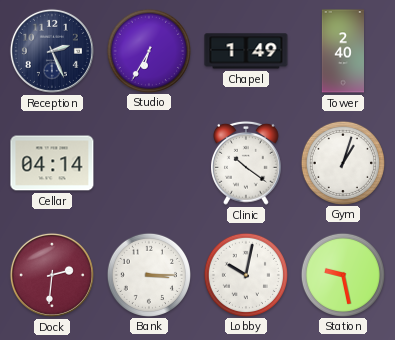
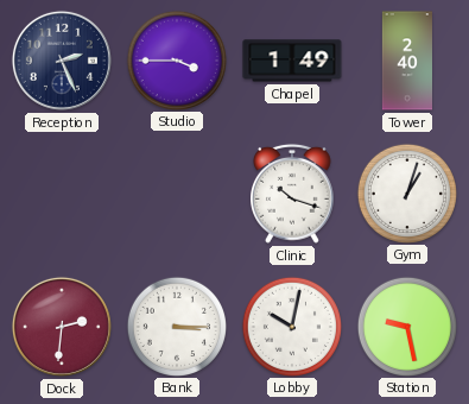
Studio: 6:35 -> 3:45 (176, 59)
Cellar: 04:14 -> none (52, 163)
Clinic: 10:21 -> 10:18 (293, 194)
